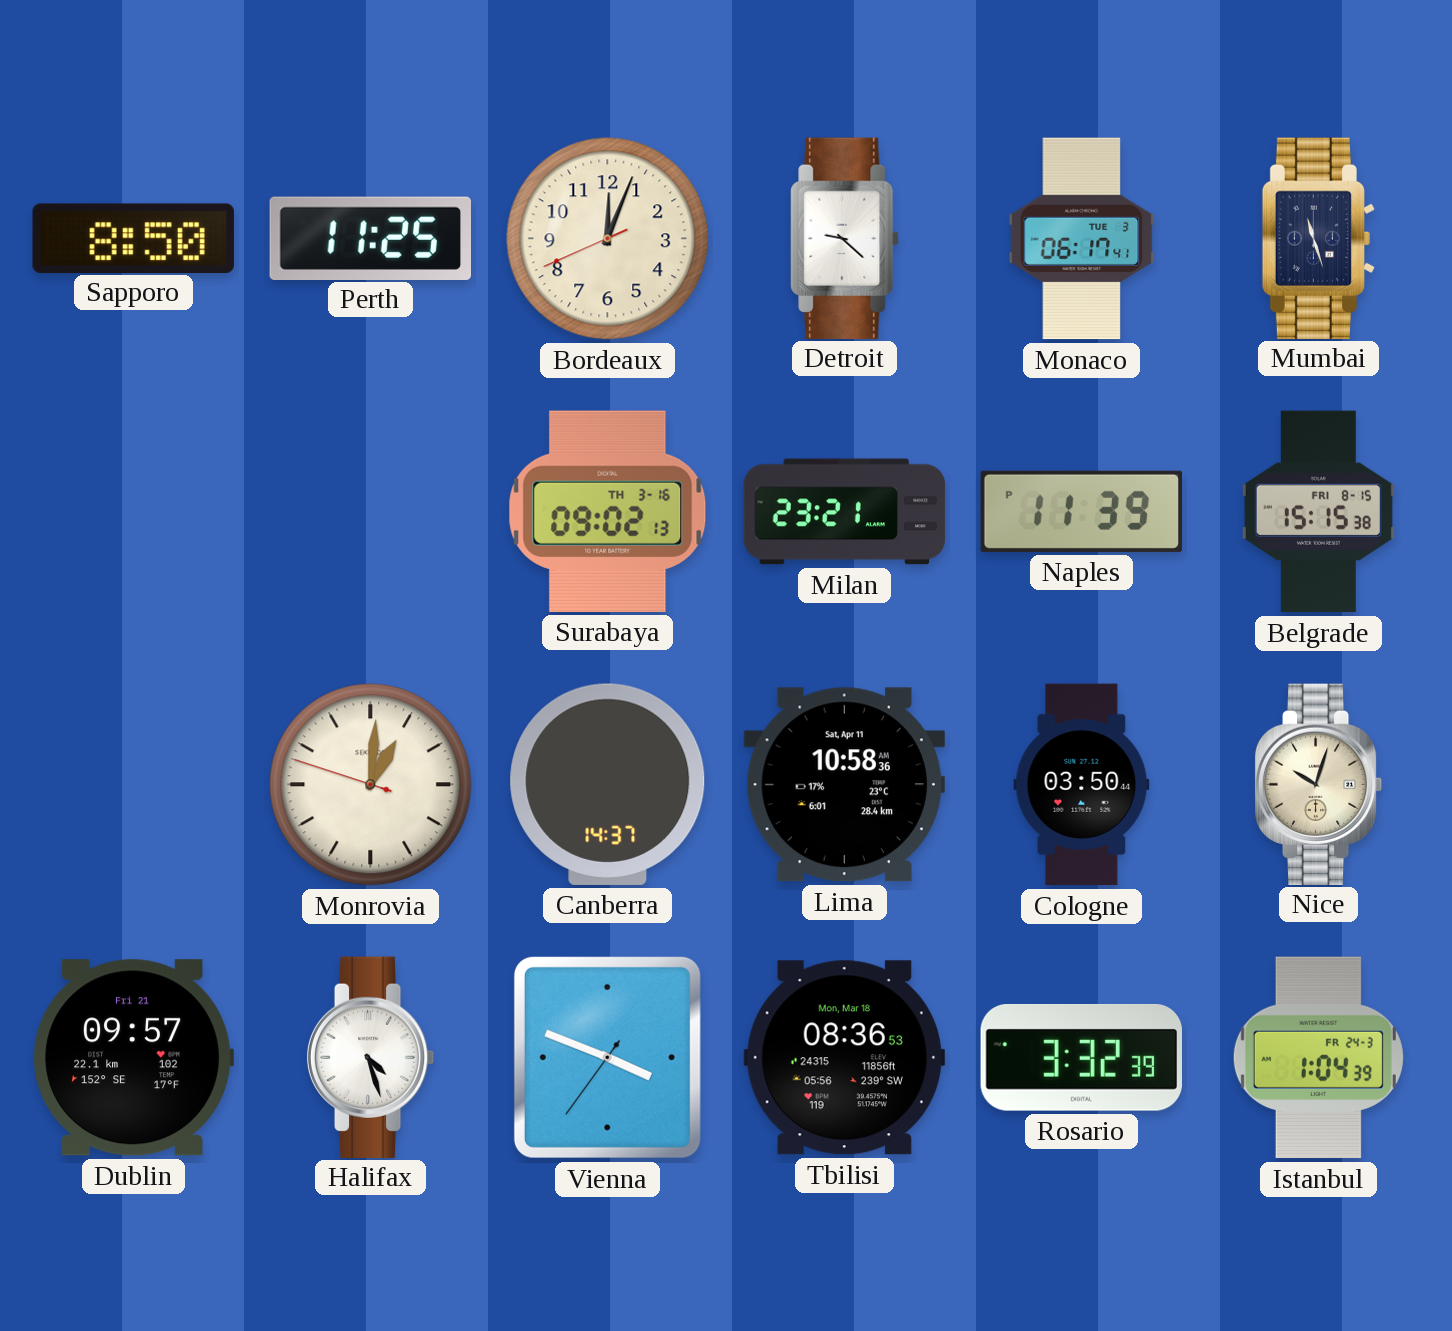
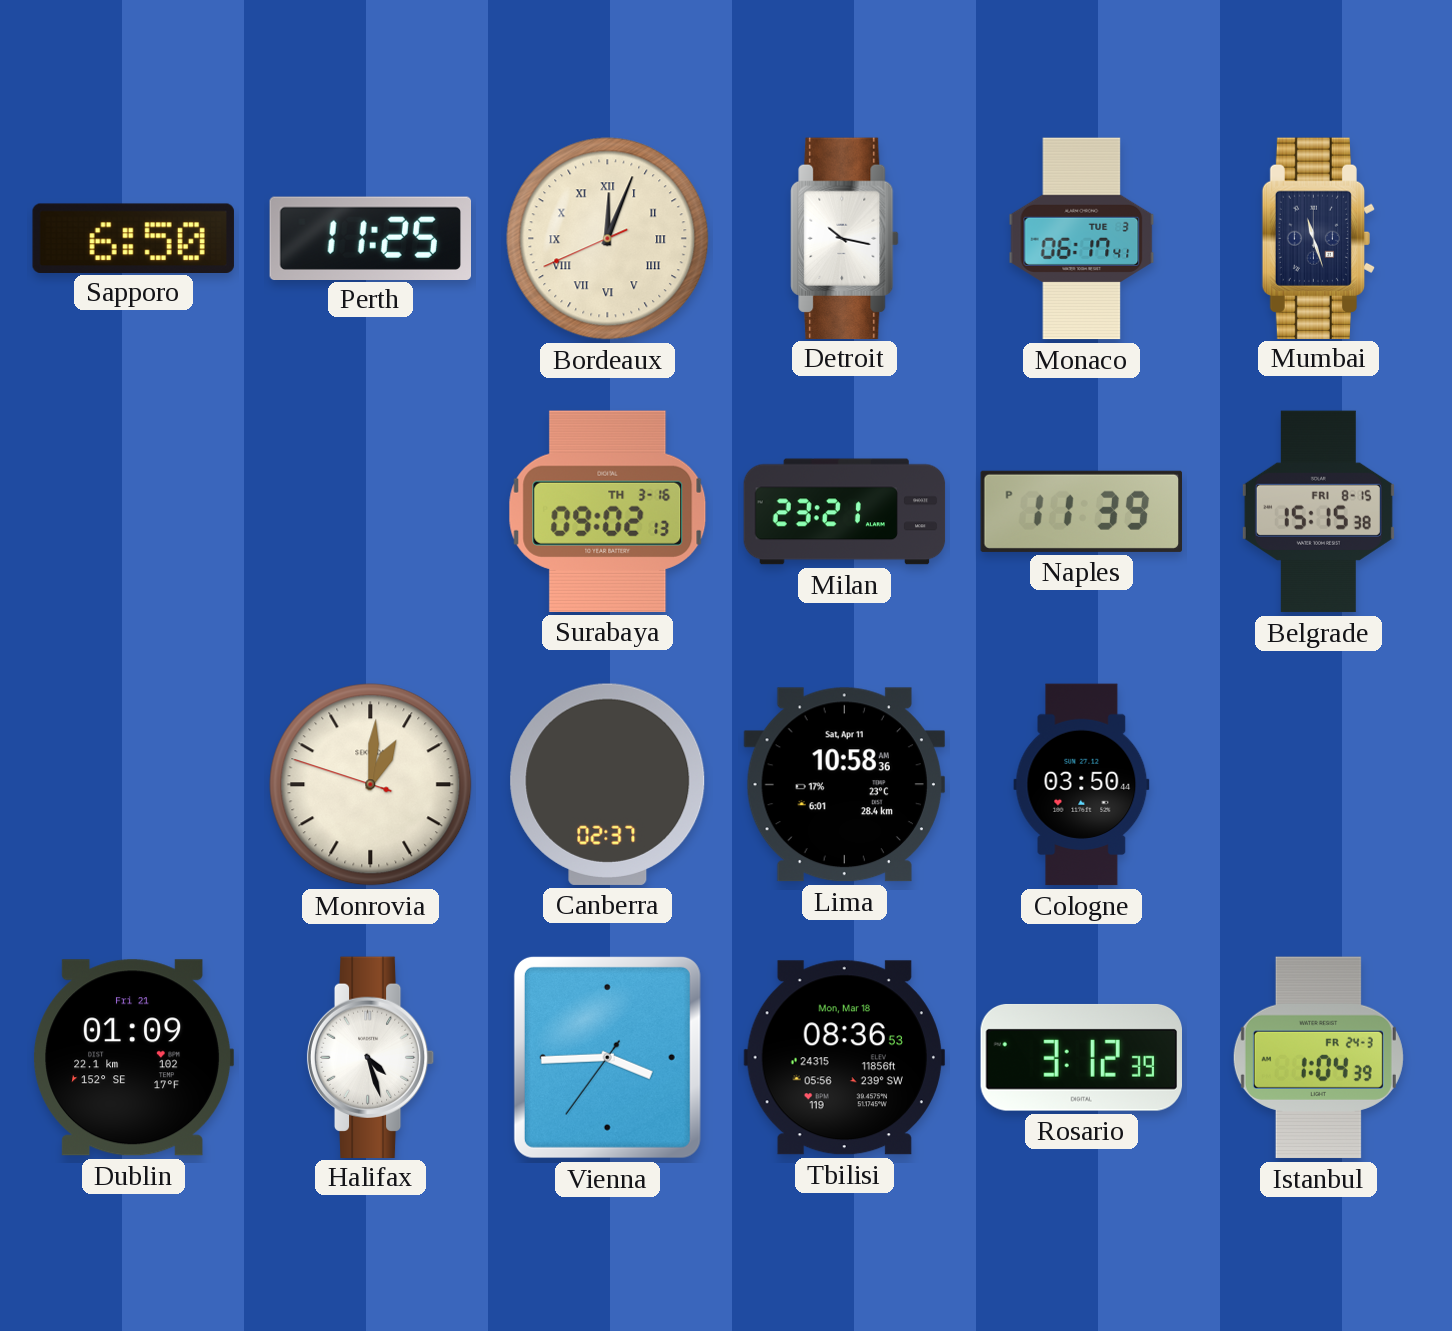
Sapporo: 8:50 -> 6:50 (133, 238)
Bordeaux numerals: Arabic -> Roman (608, 239)
Detroit: 9:22 -> 10:17 (845, 238)
Canberra: 14:37 -> 02:37 (608, 784)
Nice: 10:03 -> none (1319, 784)
Dublin: 09:57 -> 01:09 (133, 1058)
Vienna: 3:48 -> 3:44 (607, 1057)
Rosario: 3:32 -> 3:12 (1081, 1057)
